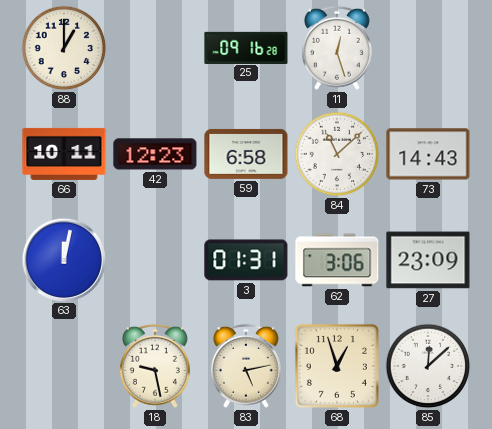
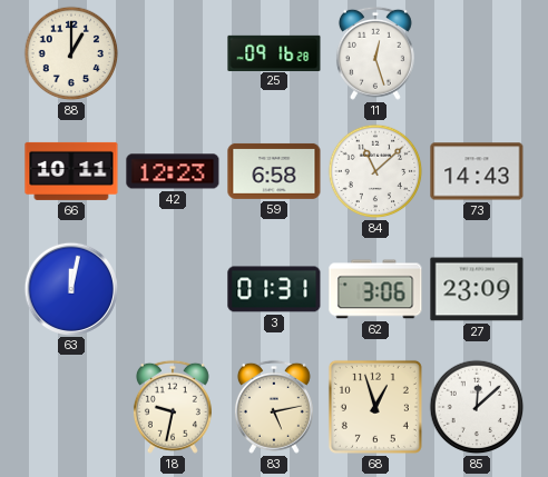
18: 9:28 -> 9:32 (173, 407)
